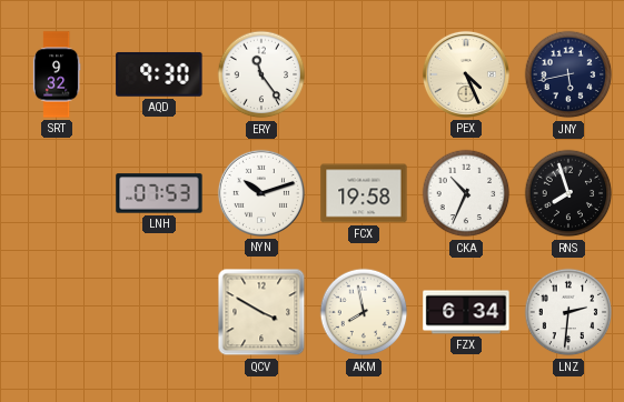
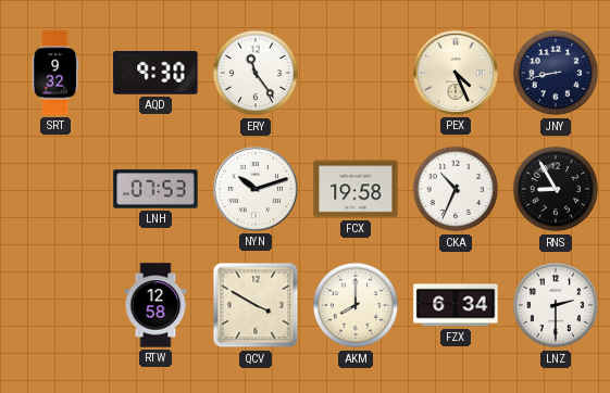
JNY: 5:43 -> 8:43 (556, 73)
RNS: 7:57 -> 8:55 (556, 189)
RTW: none -> 12:58 (155, 305)
AKM: 7:58 -> 8:00 (356, 305)
LNZ: 2:31 -> 2:30 (556, 305)
